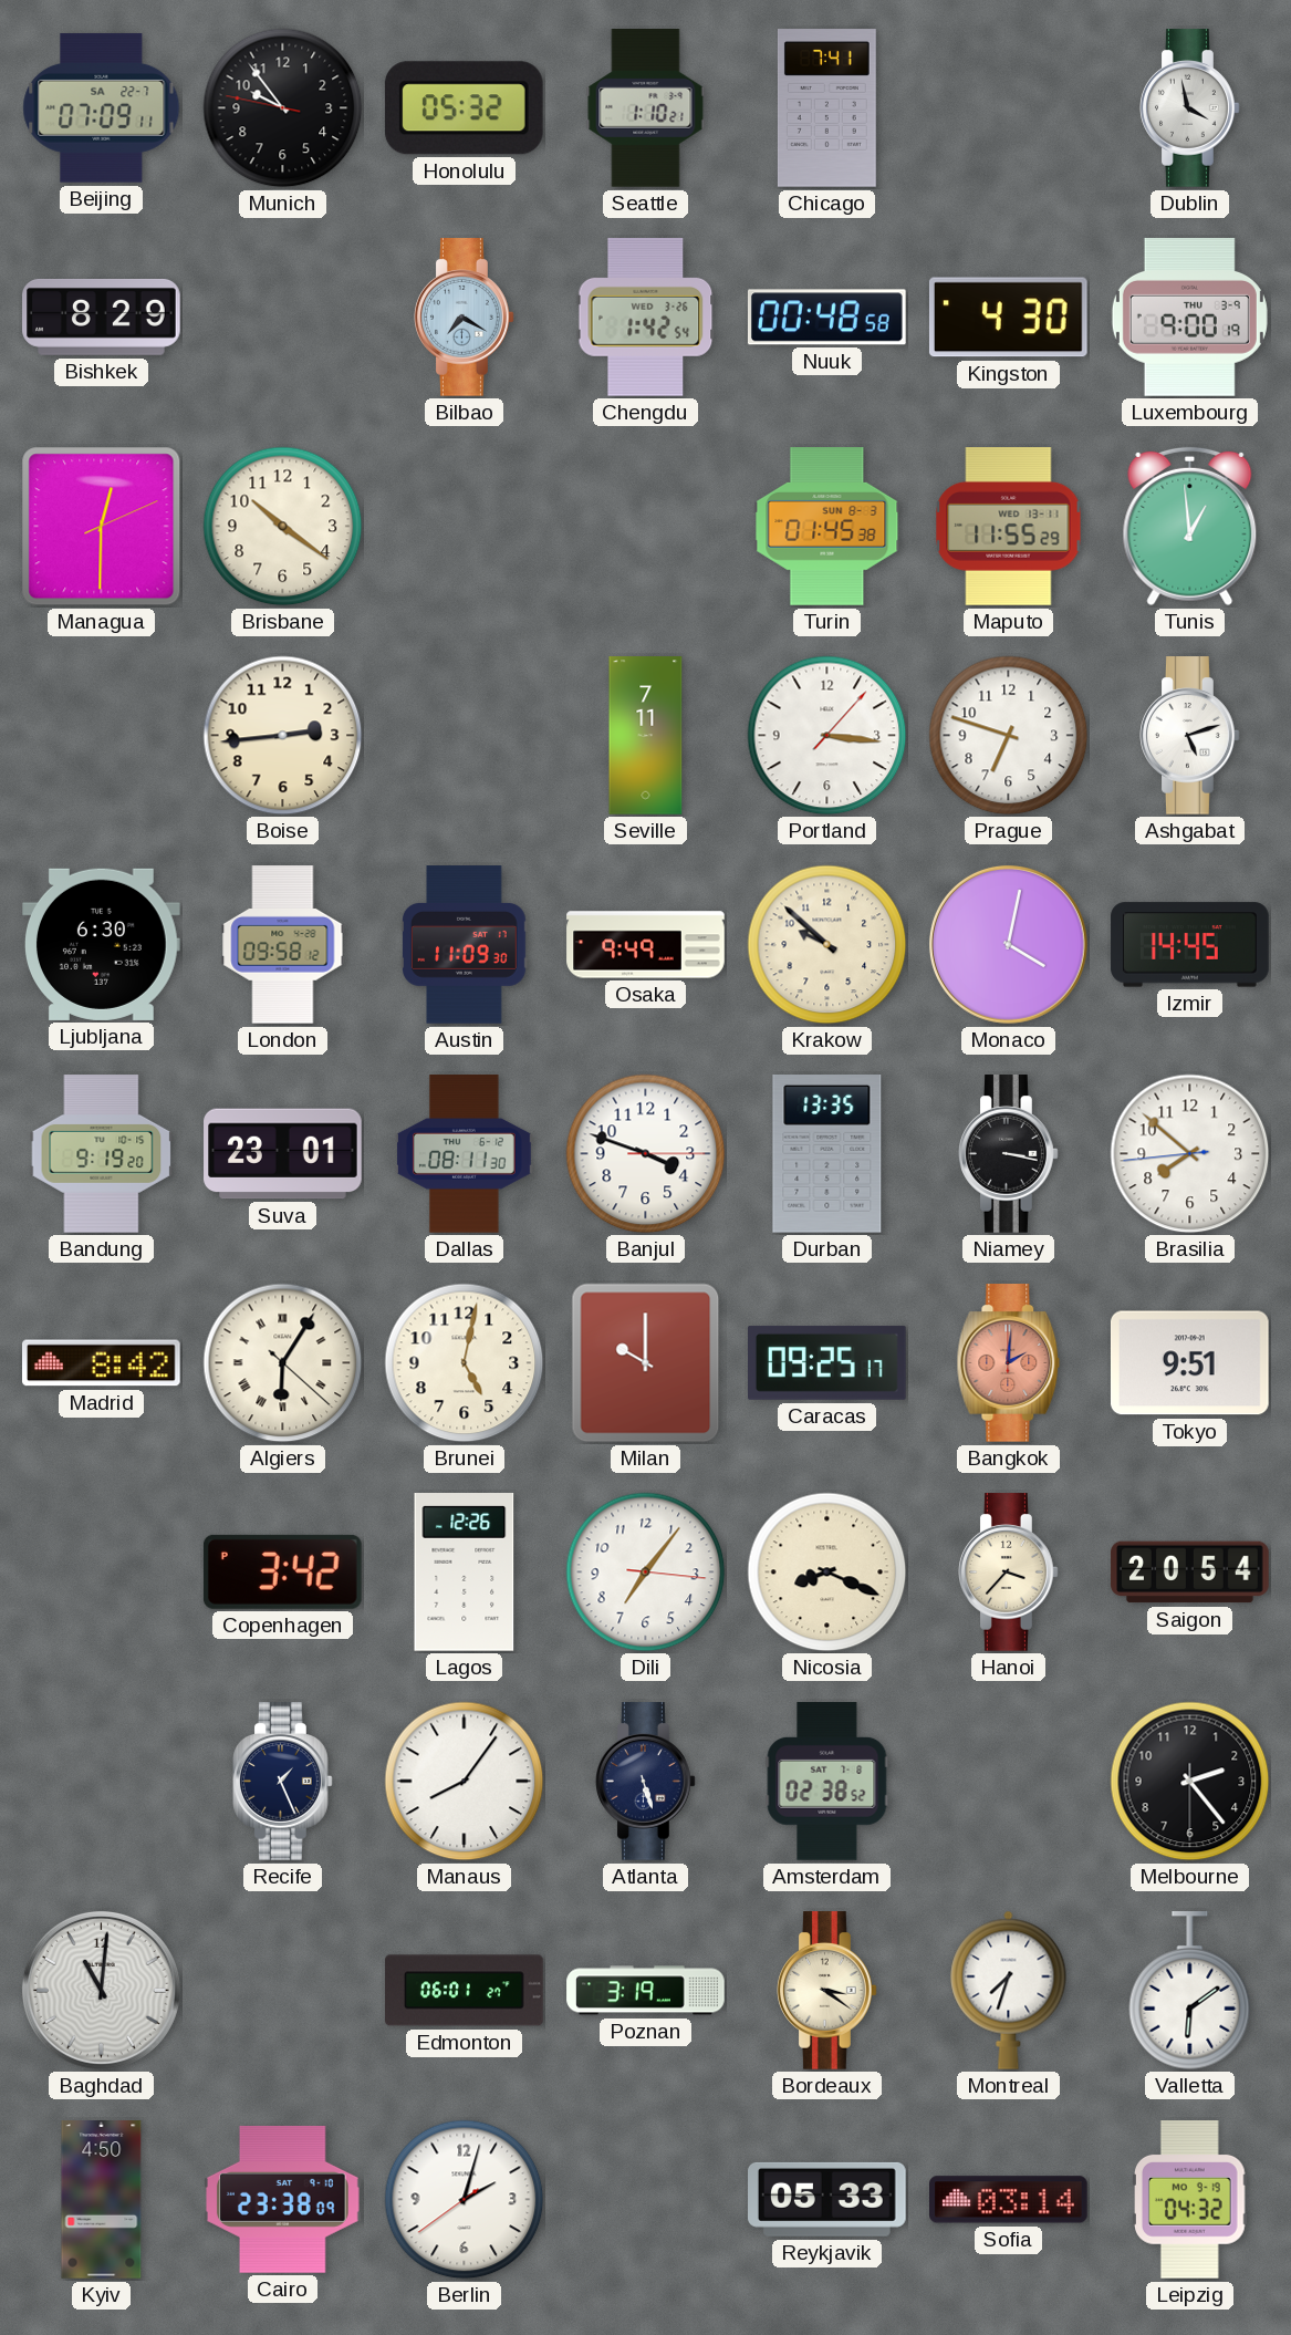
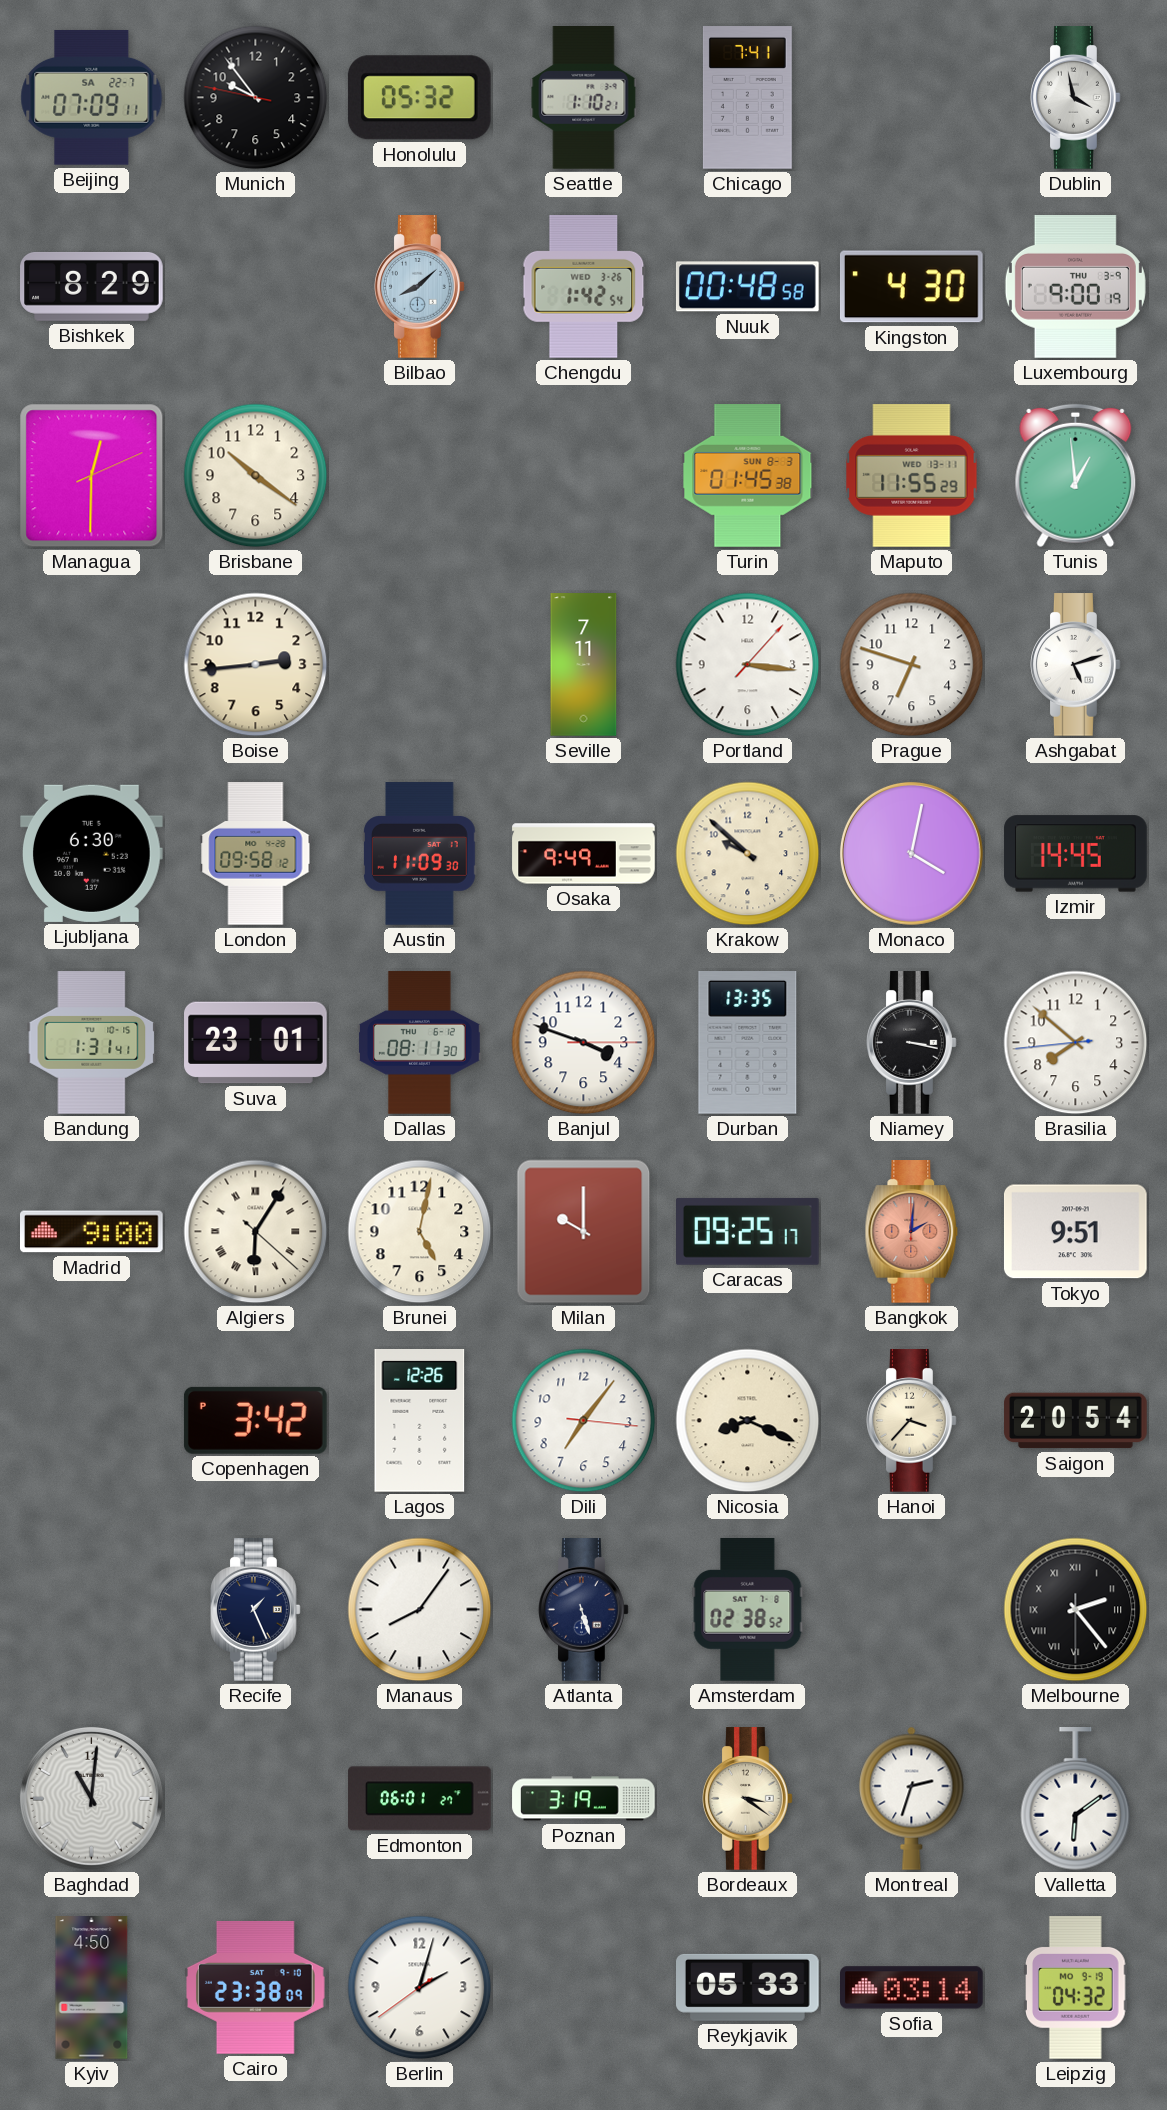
Bilbao: 7:20 -> 8:08 (420, 287)
Bandung: 9:19 -> 1:31 (92, 1043)
Madrid: 8:42 -> 9:00 (92, 1232)
Melbourne numerals: Arabic -> Roman (1076, 1610)
Montreal: 7:33 -> 2:33 (912, 1798)
